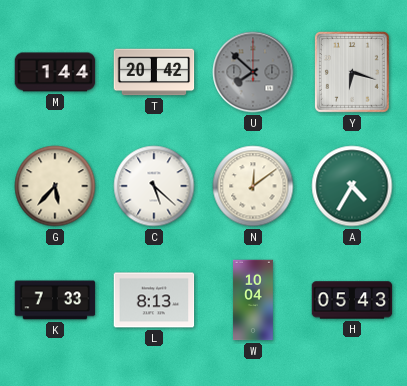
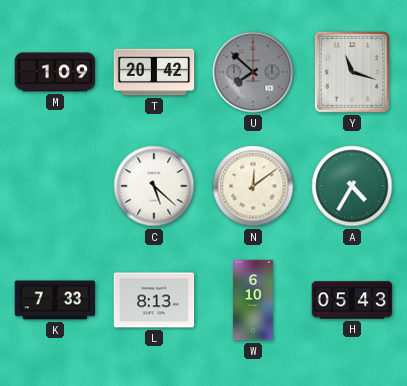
M: 1:44 -> 1:09 (55, 72)
Y: 6:18 -> 11:18 (352, 72)
G: 5:37 -> none (55, 186)
W: 10:04 -> 6:10 (254, 300)
